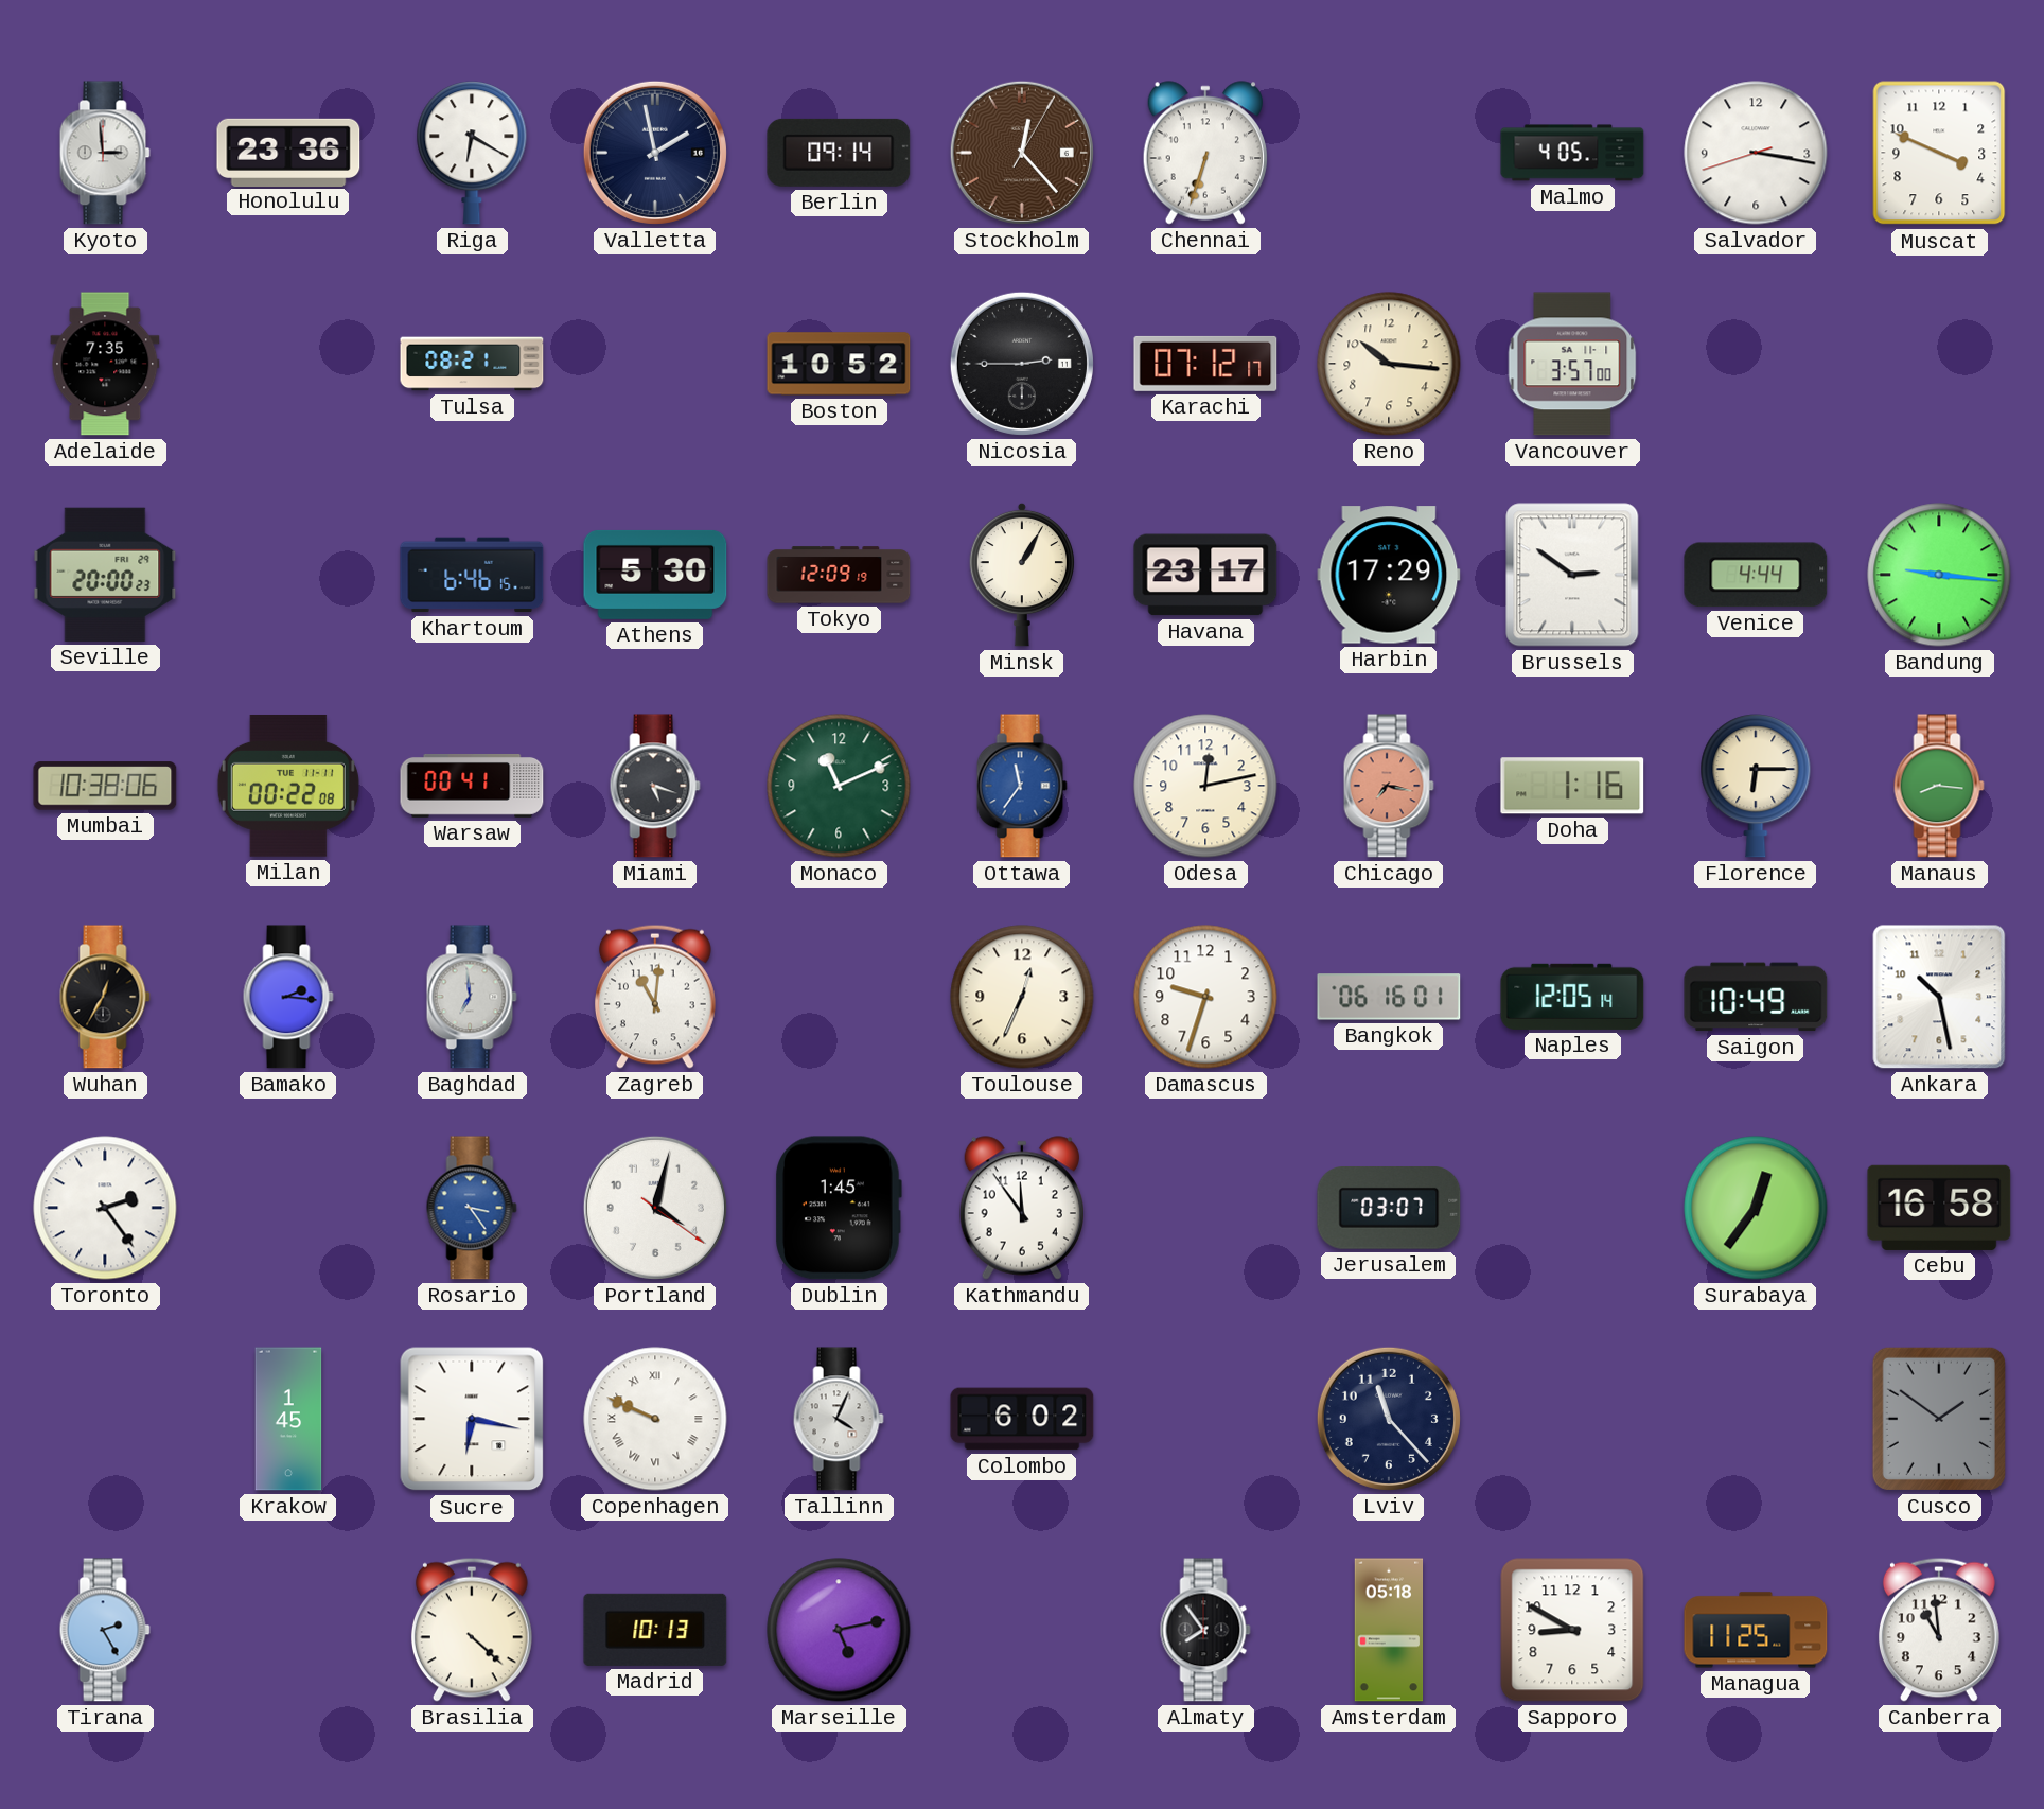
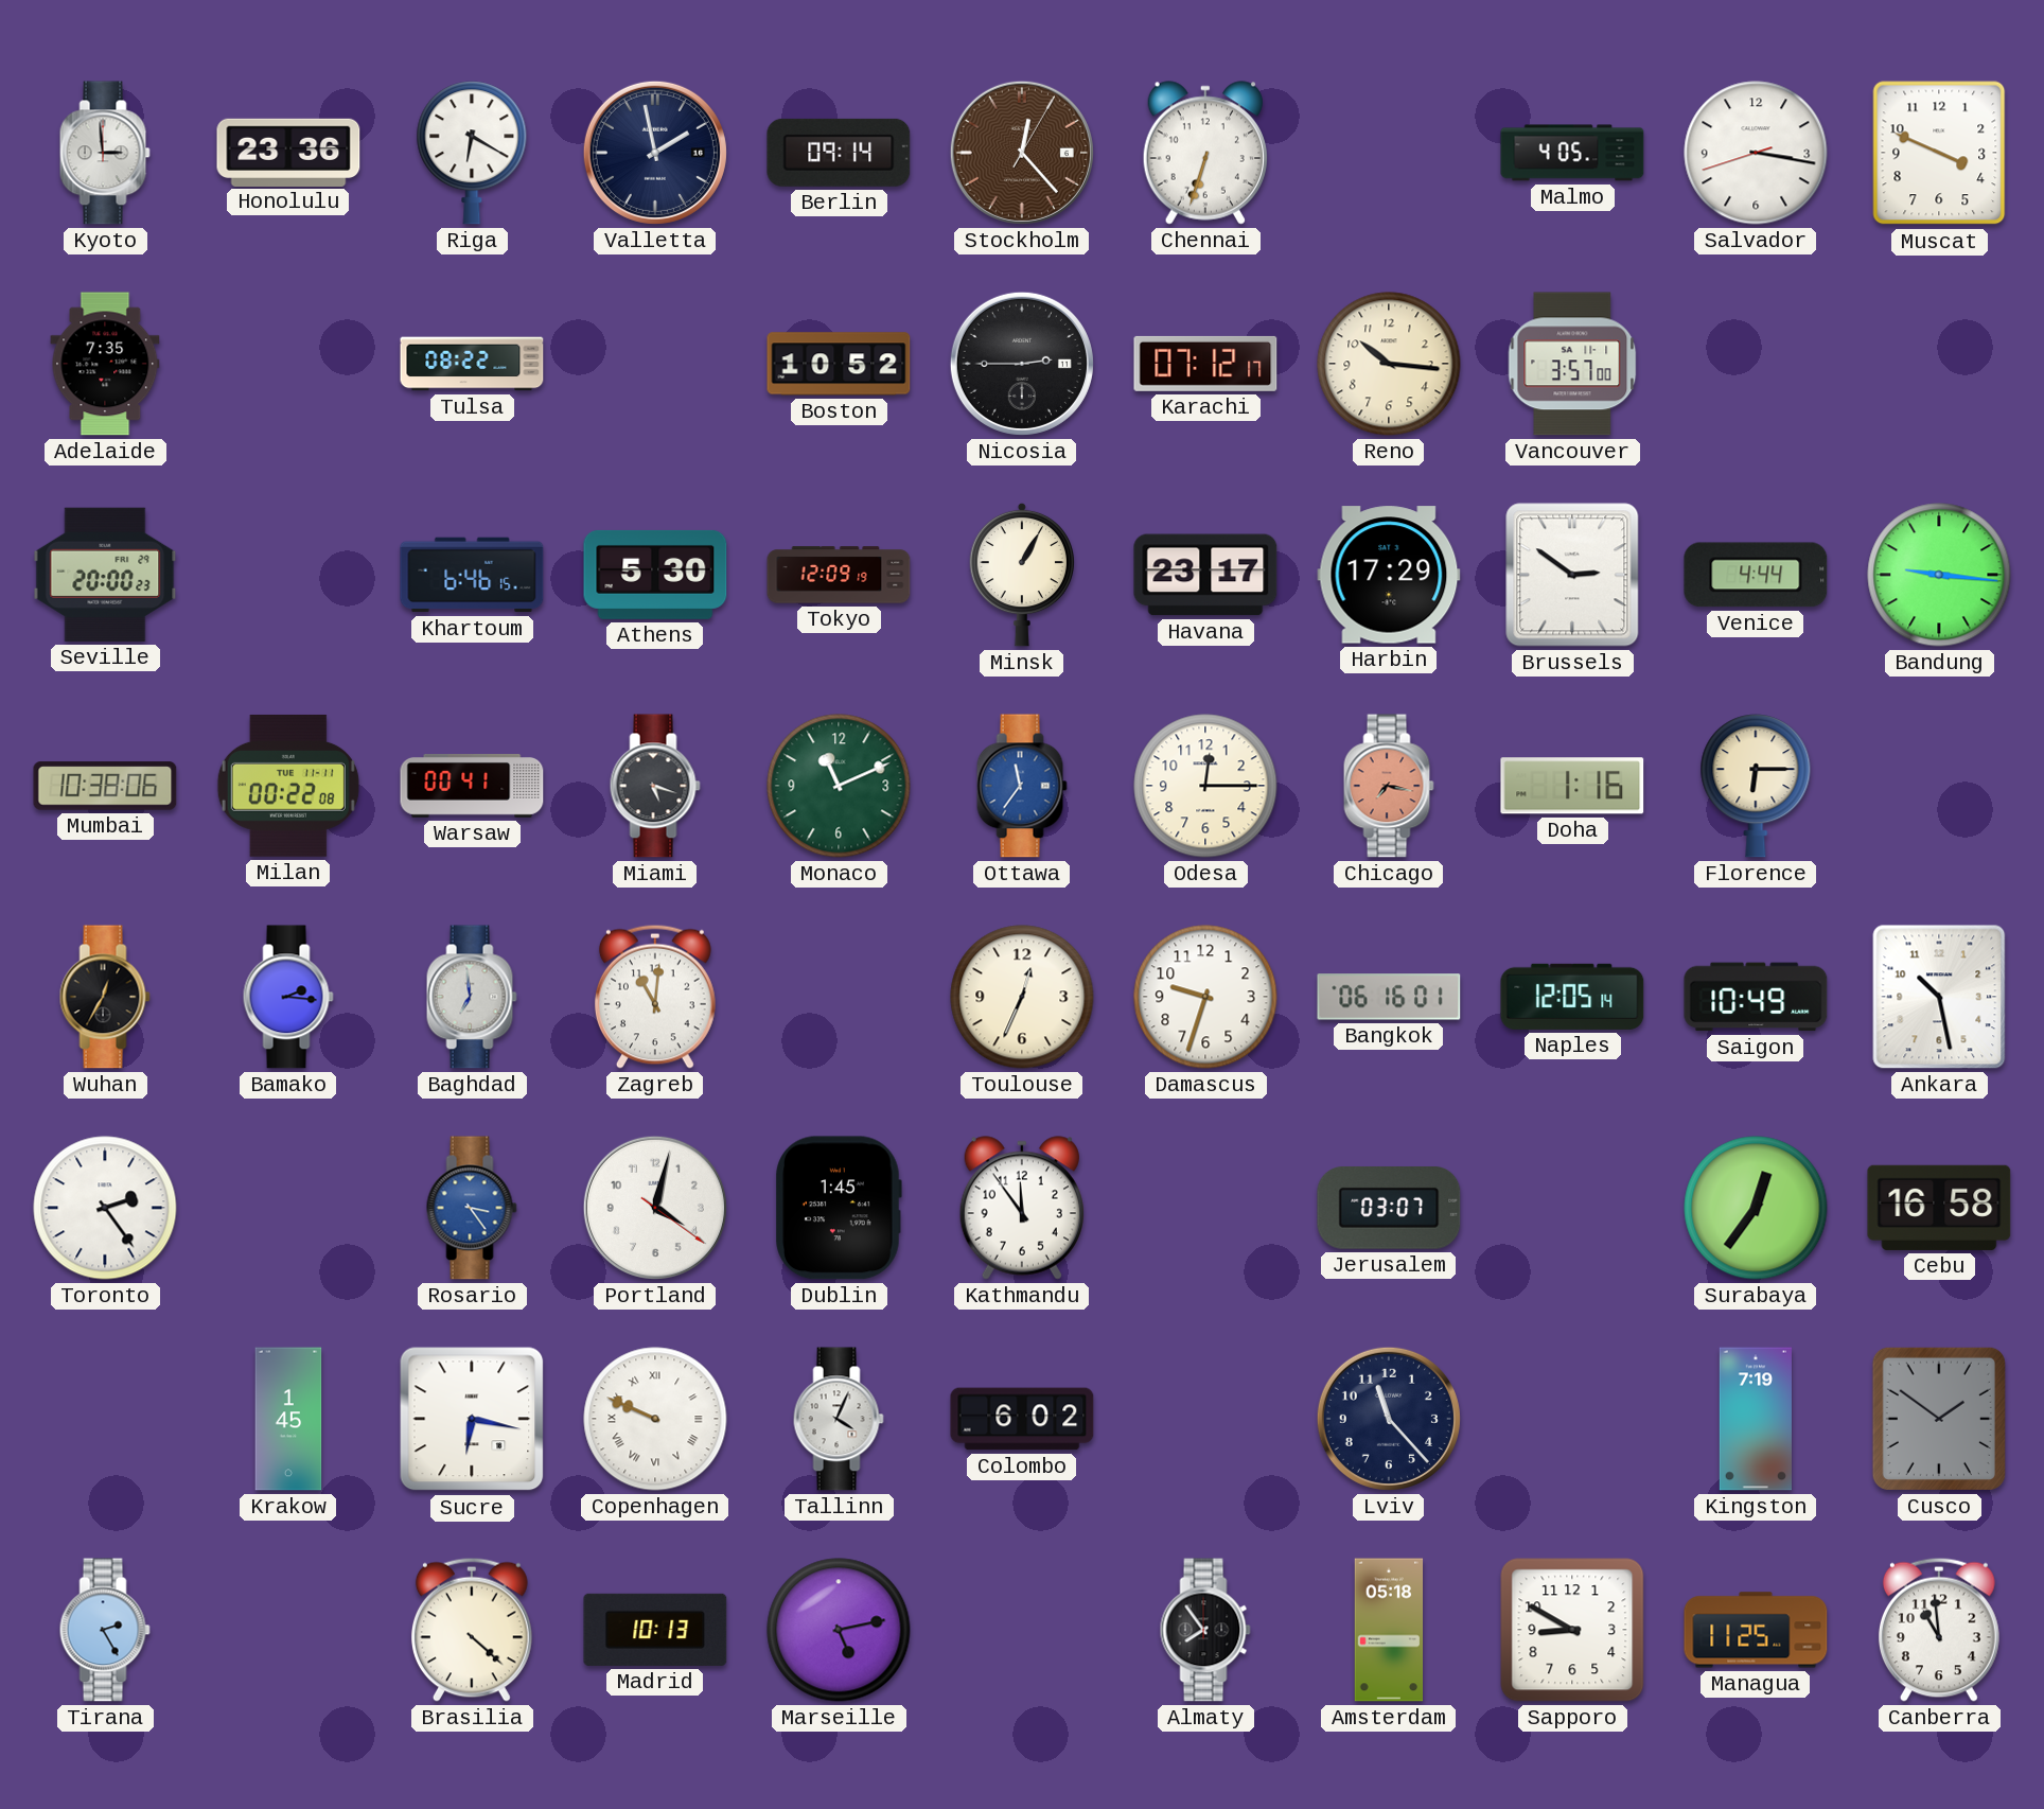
Tulsa: 08:21 -> 08:22 (472, 364)
Odesa: 12:13 -> 12:15 (1205, 786)
Manaus: 8:16 -> none (1939, 786)
Kingston: none -> 7:19 (1756, 1419)
